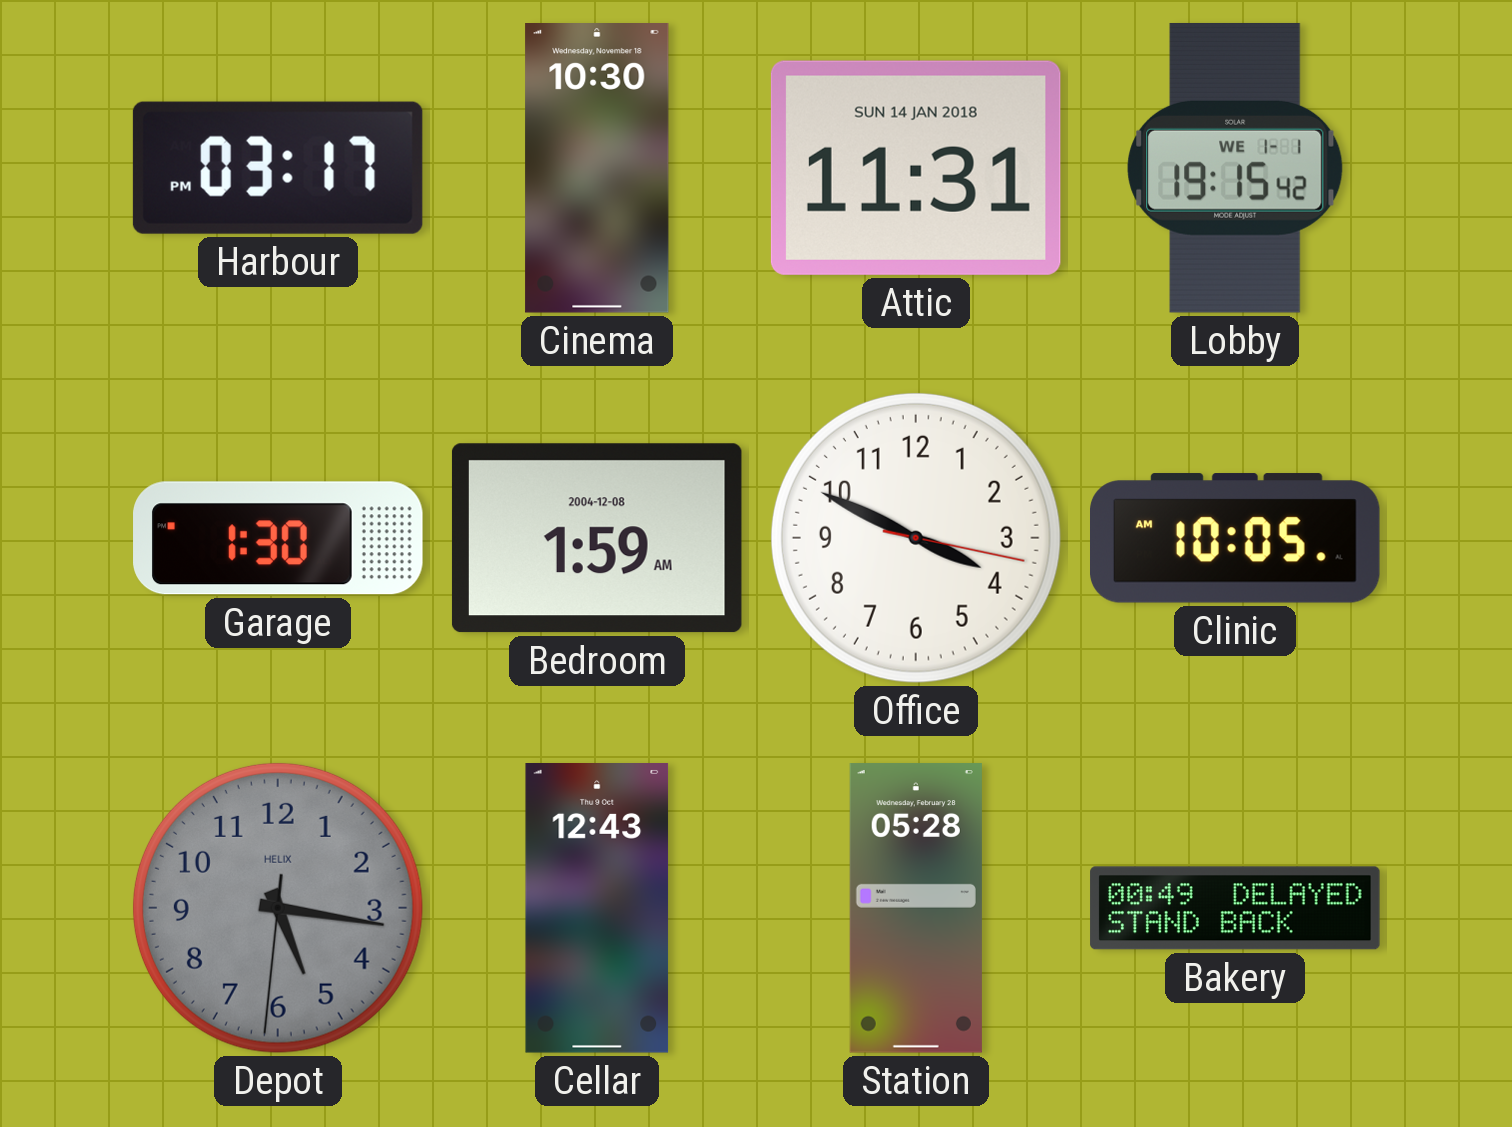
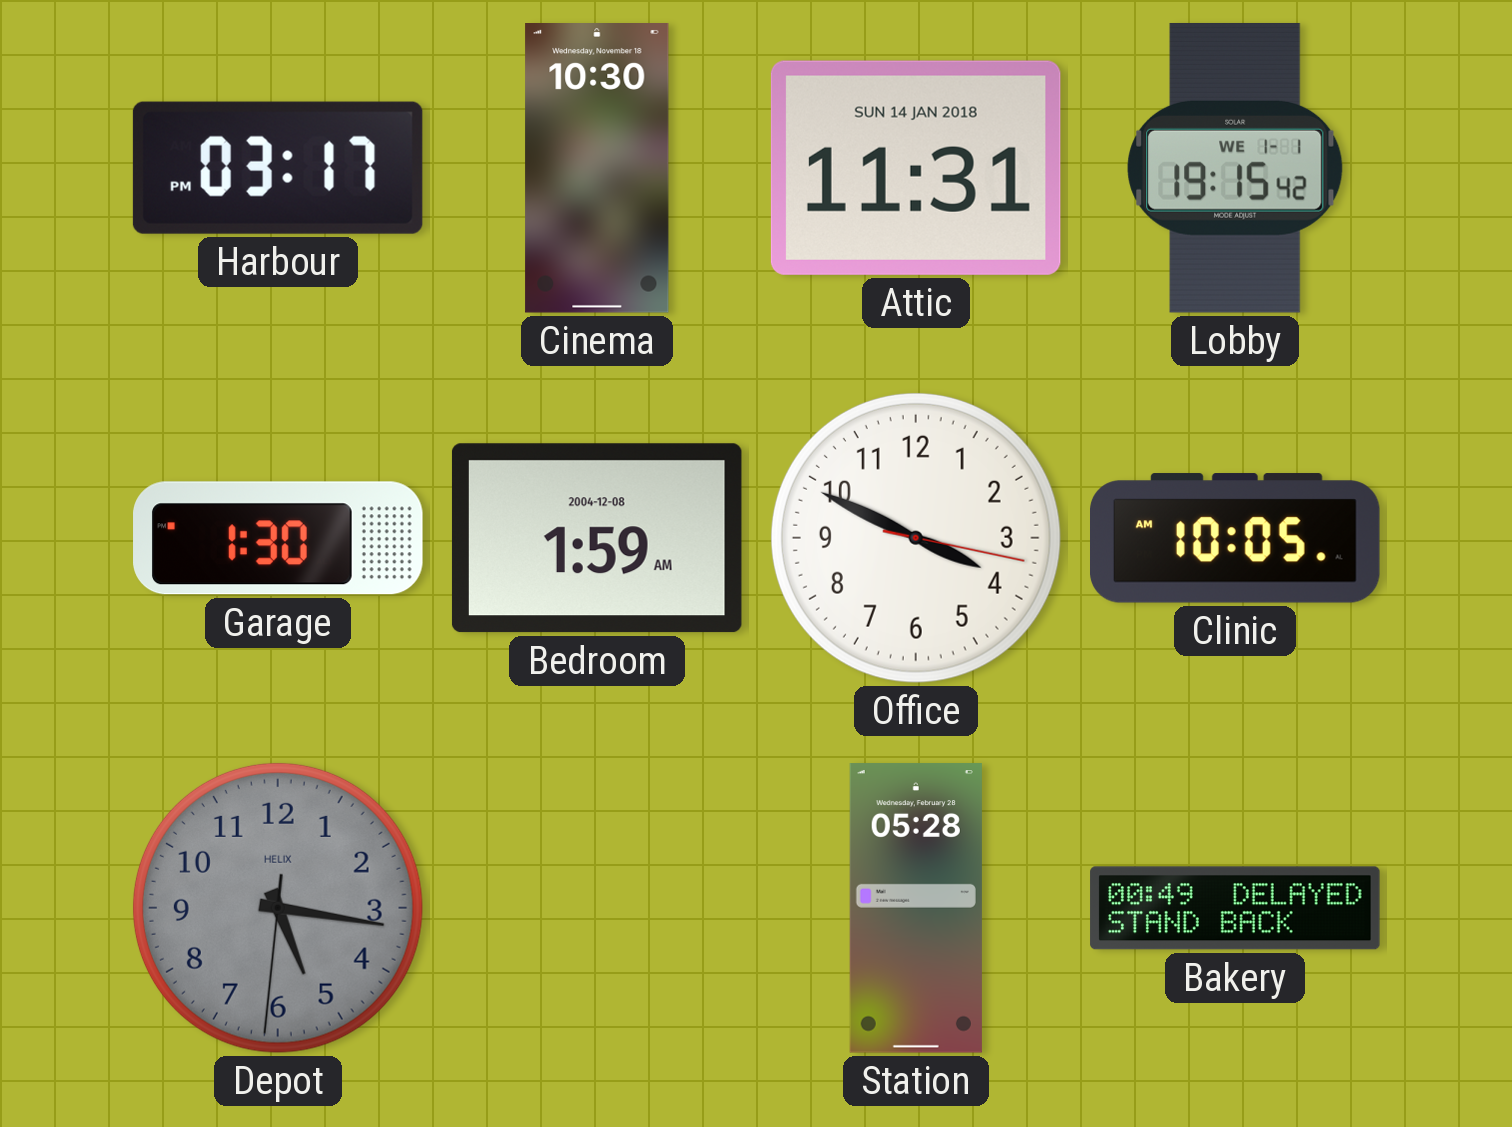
Cellar: 12:43 -> none (597, 909)
